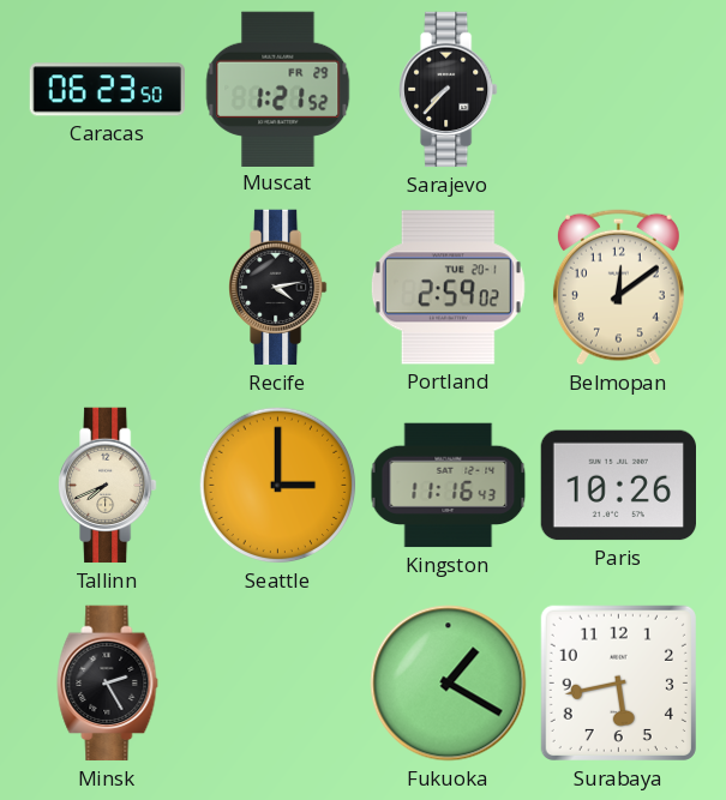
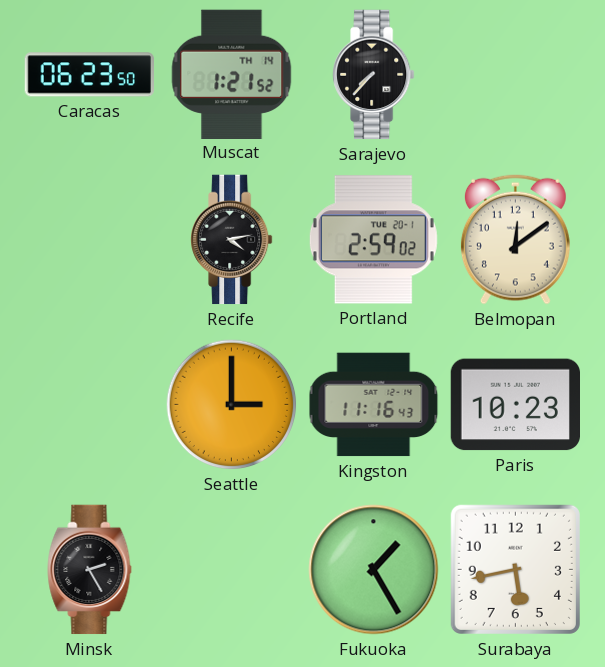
Muscat date: FR 29 -> TH 14 (232, 74)
Tallinn: 7:41 -> none (108, 486)
Paris: 10:26 -> 10:23 (515, 405)
Fukuoka: 1:20 -> 1:25 (374, 570)
